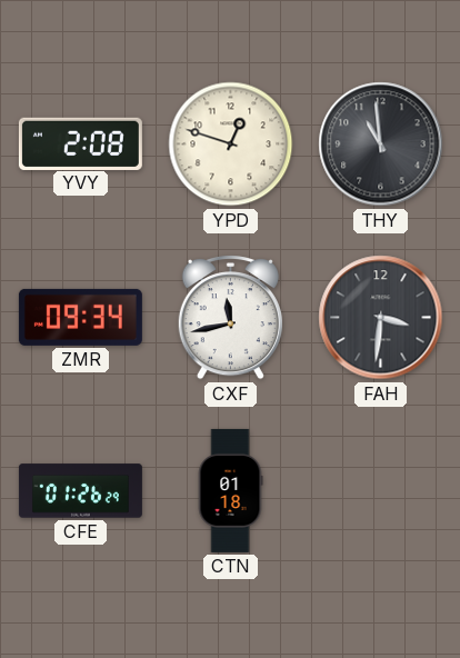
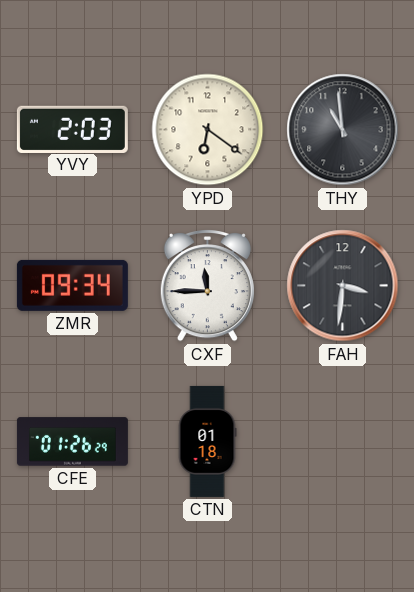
YVY: 2:08 -> 2:03 (72, 129)
YPD: 12:48 -> 6:21 (208, 130)
CXF: 11:43 -> 11:45 (207, 286)
